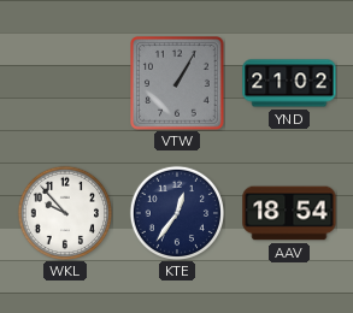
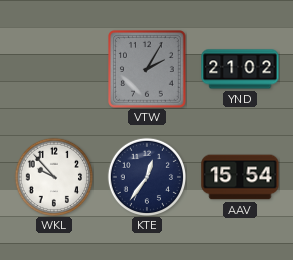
VTW: 1:05 -> 2:05 (148, 70)
AAV: 18:54 -> 15:54 (240, 177)
